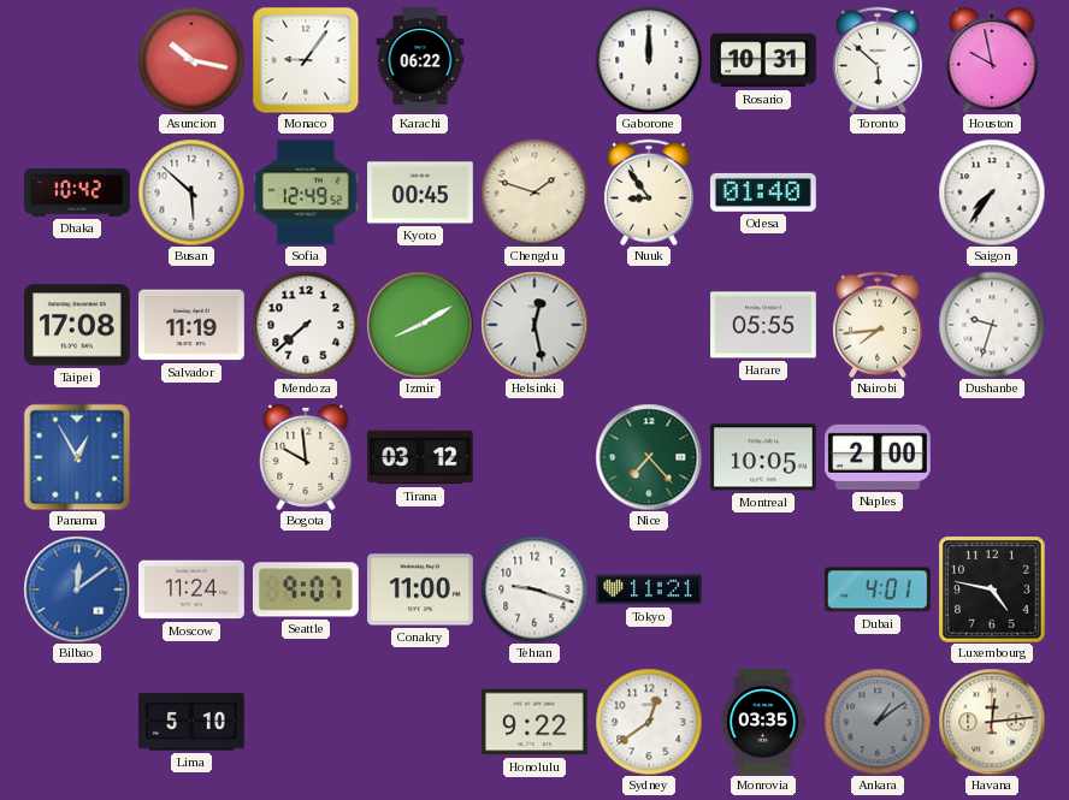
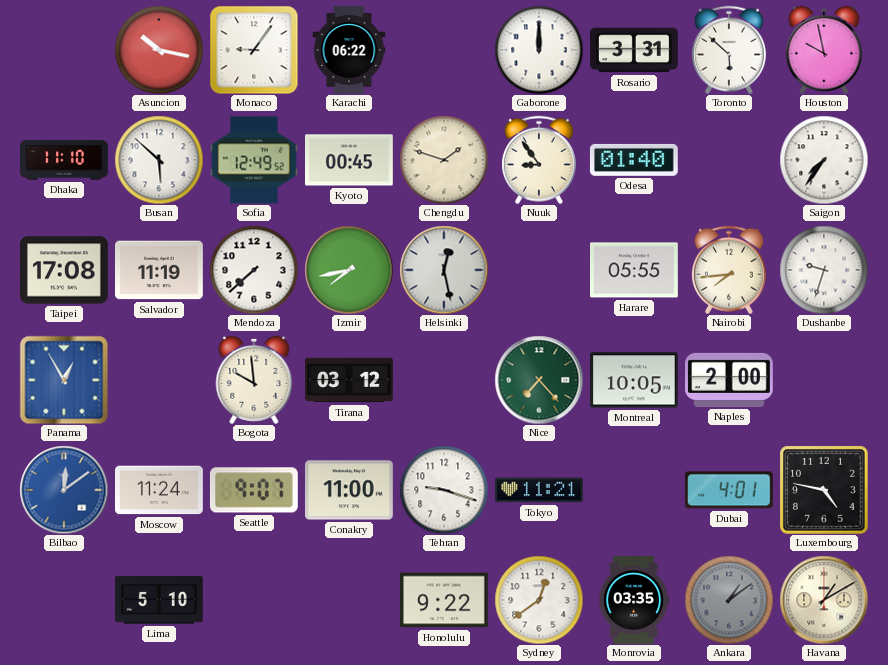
Rosario: 10:31 -> 3:31 (635, 50)
Dhaka: 10:42 -> 11:10 (65, 160)
Izmir: 8:10 -> 7:43 (349, 270)
Havana: 12:14 -> 1:10 (824, 600)
